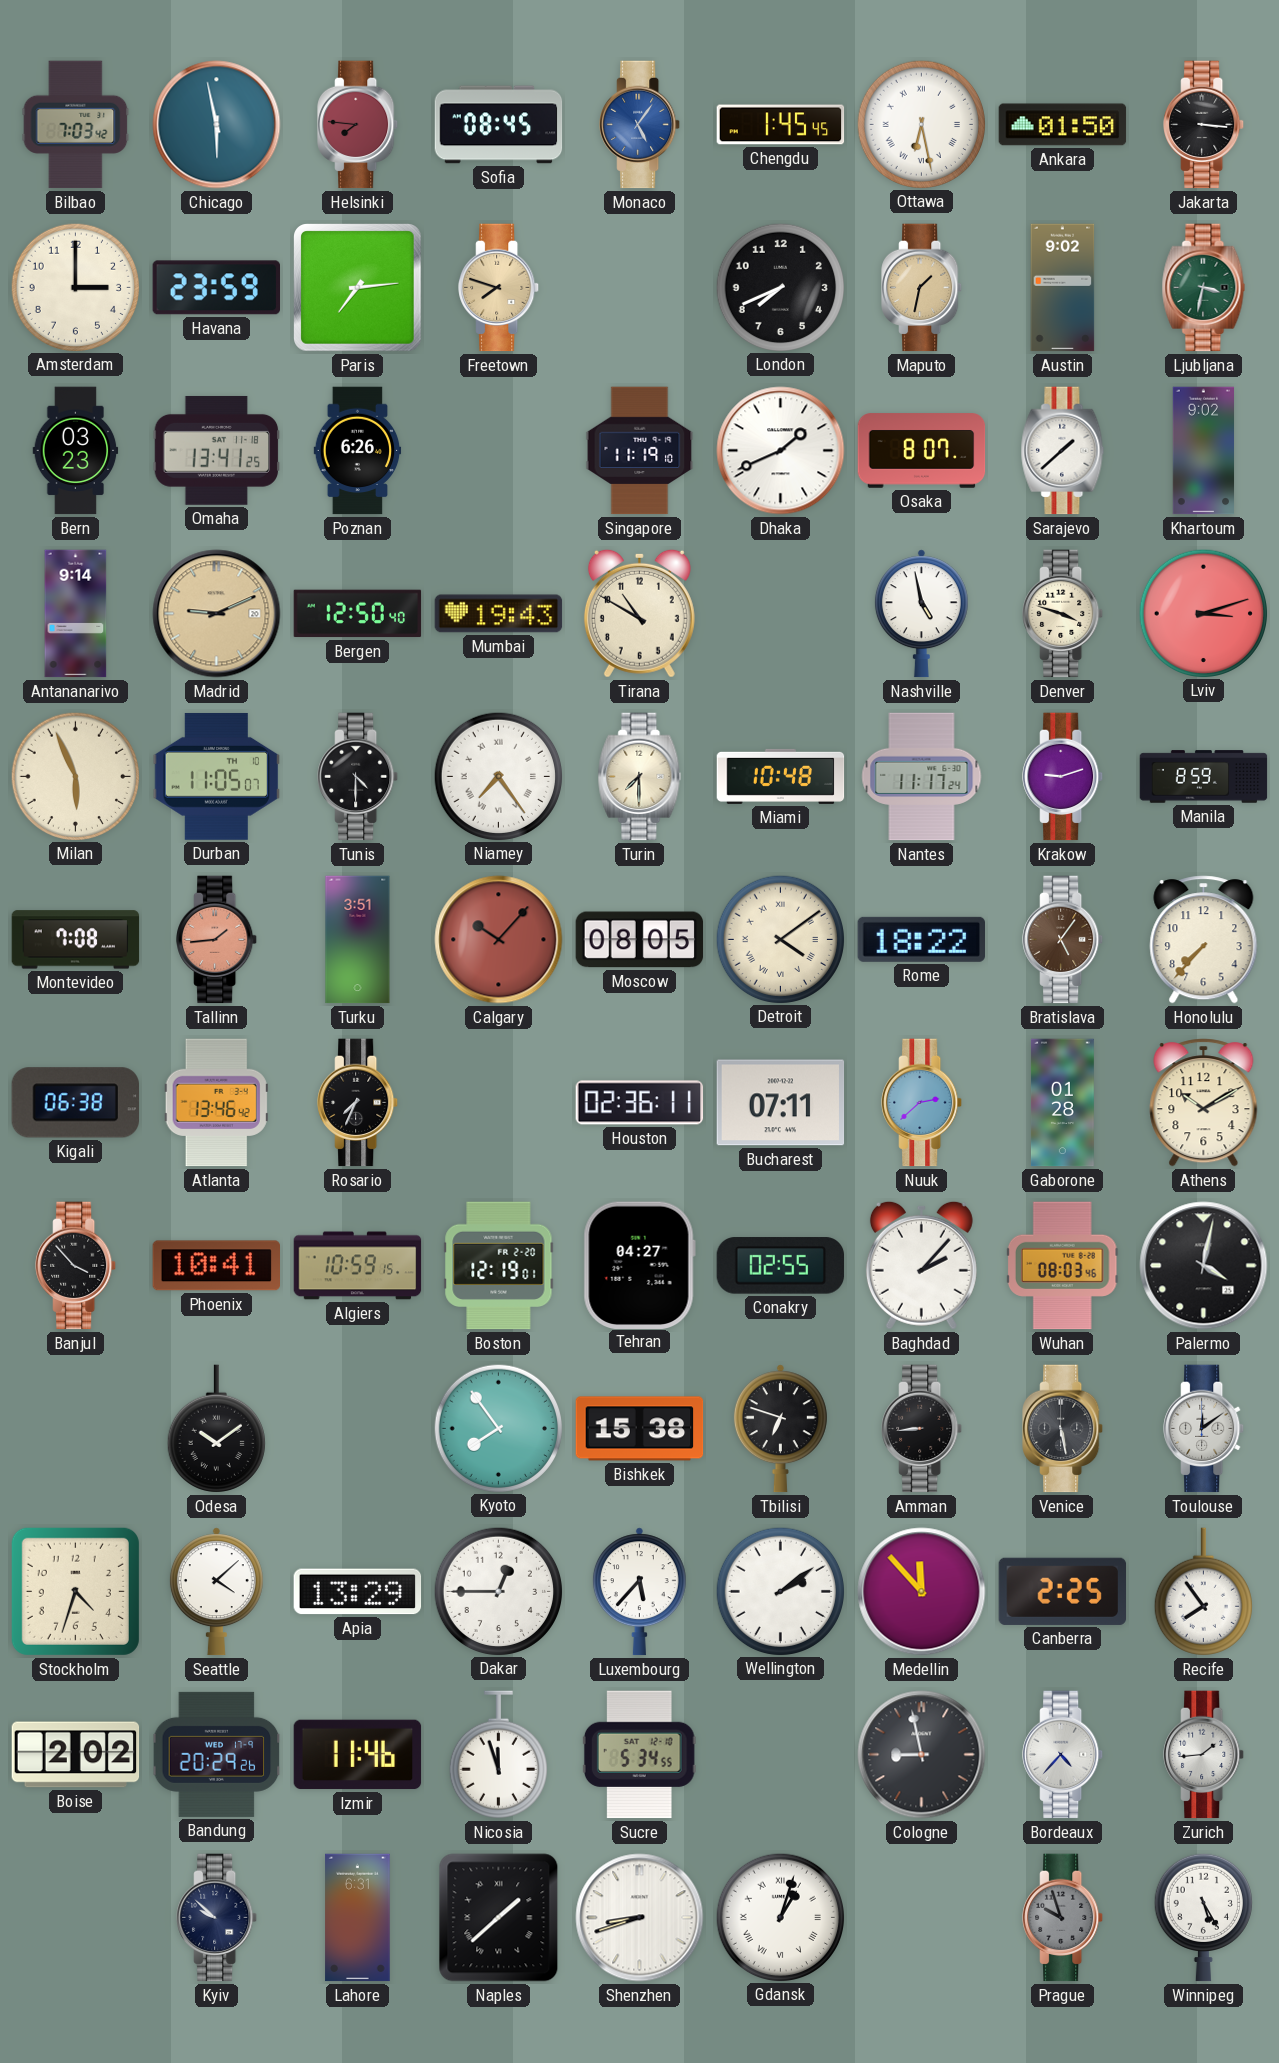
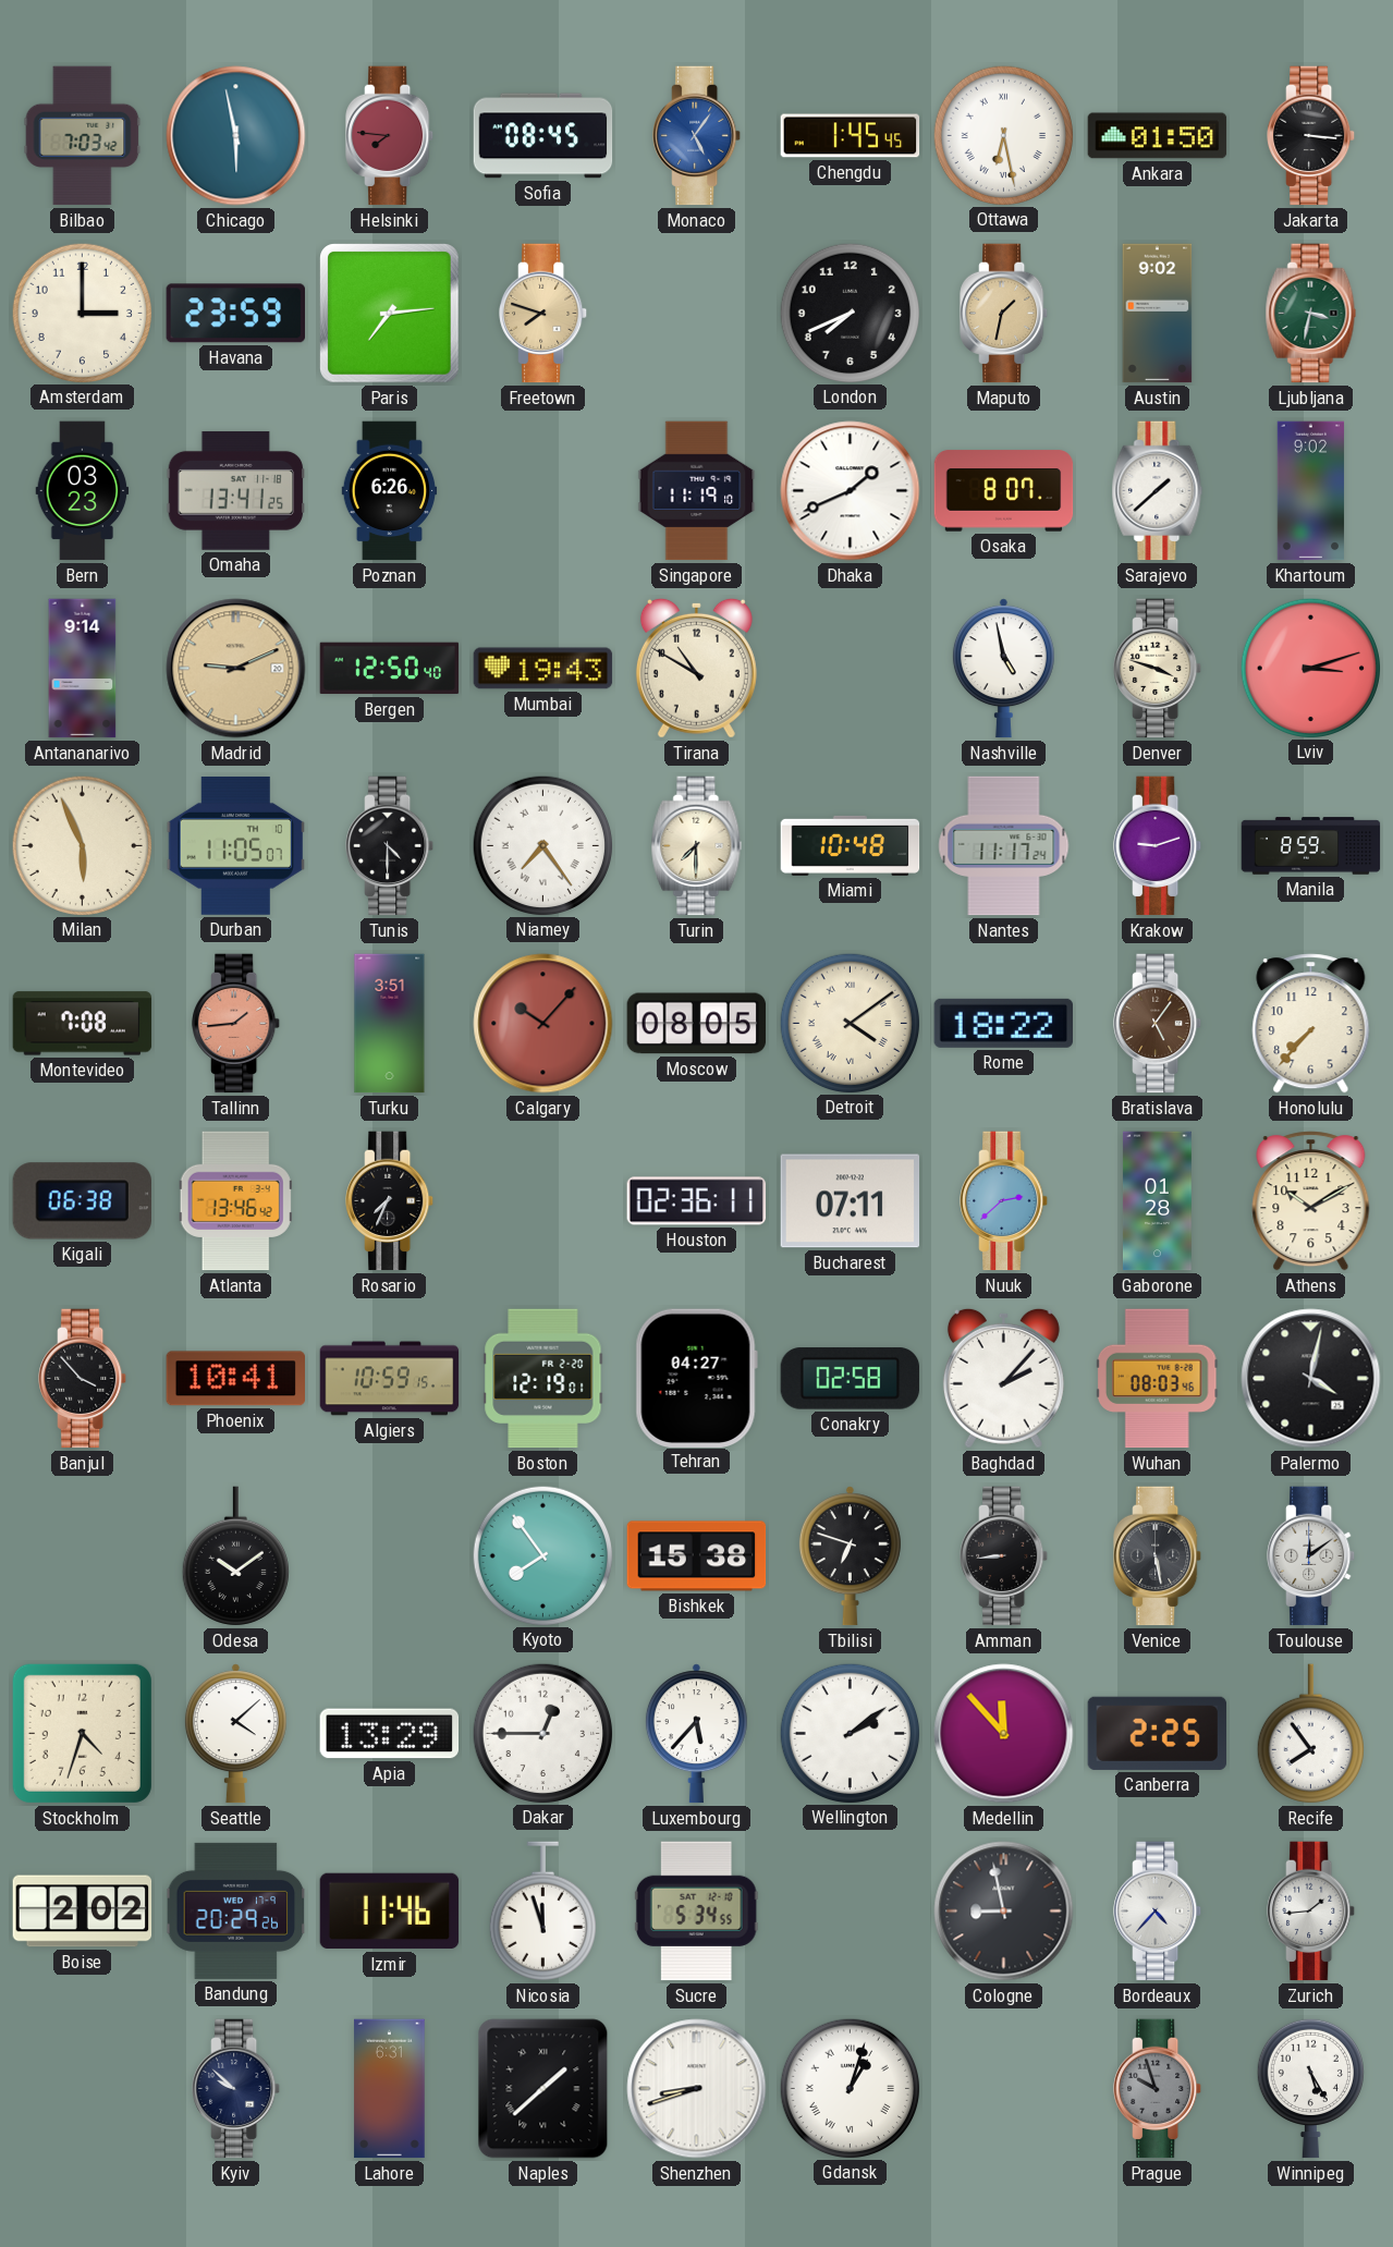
Conakry: 02:55 -> 02:58 (851, 1379)
